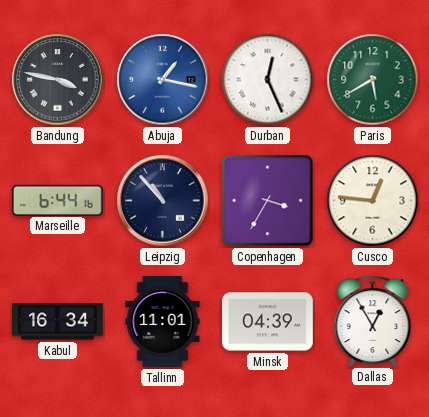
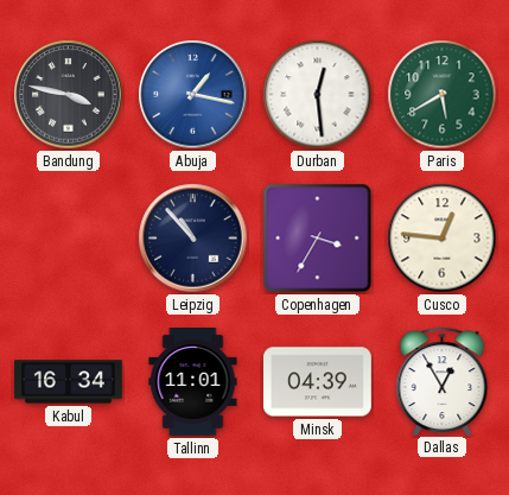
Durban: 12:26 -> 12:29 (318, 95)
Marseille: 6:44 -> none (57, 200)
